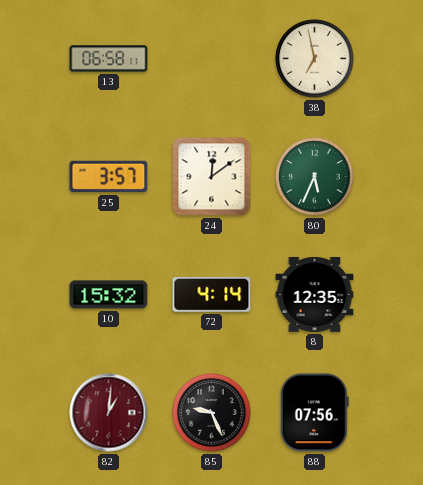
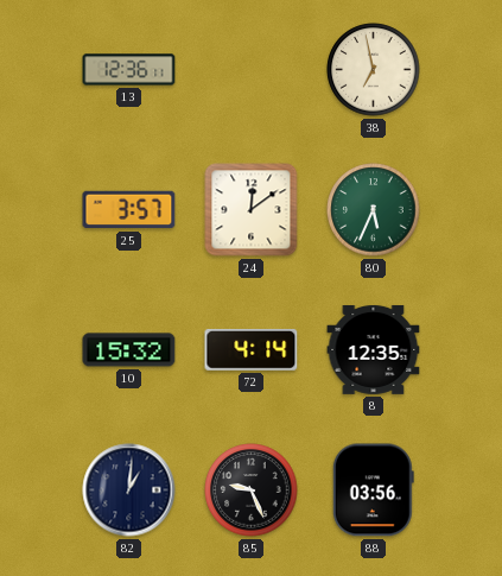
13: 06:58 -> 12:36 (129, 70)
82 dial: burgundy -> navy (129, 490)
88: 07:56 -> 03:56 (373, 490)
